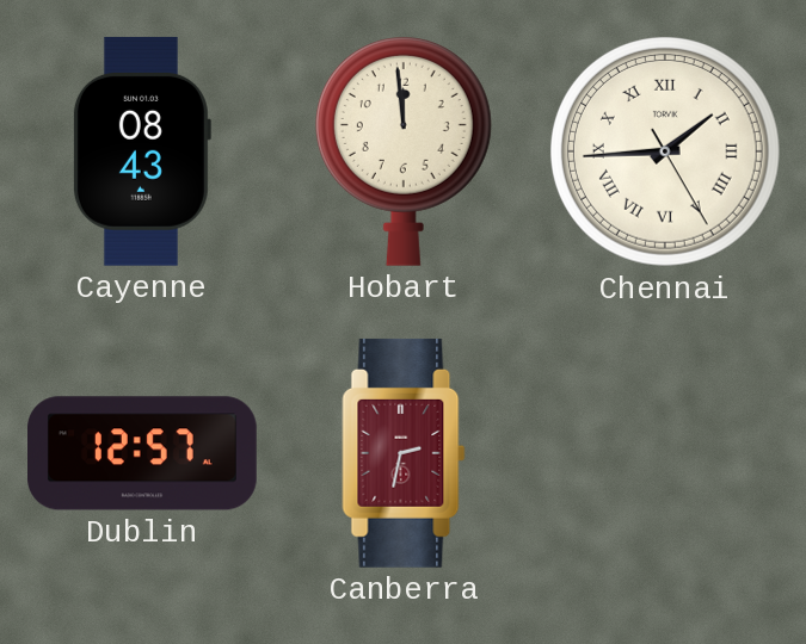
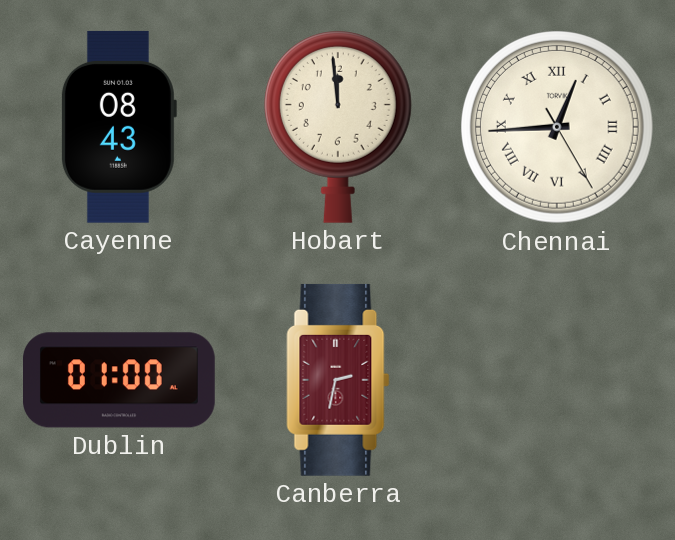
Chennai: 1:44 -> 12:44 (557, 127)
Dublin: 12:57 -> 01:00 (120, 380)
